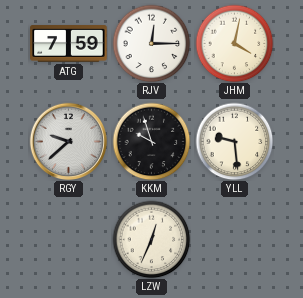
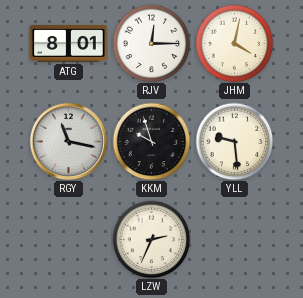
ATG: 7:59 -> 8:01 (69, 44)
RGY: 9:38 -> 11:17 (68, 141)
LZW: 12:34 -> 2:34 (151, 239)
